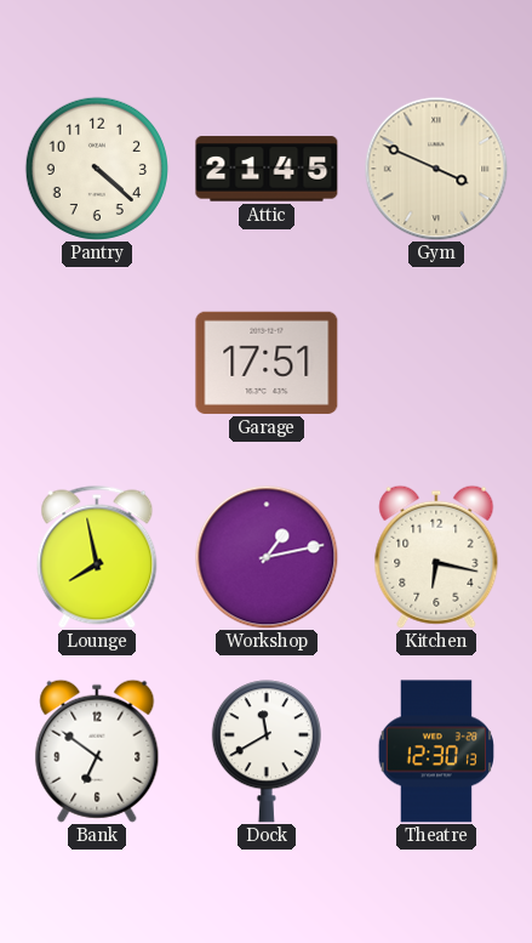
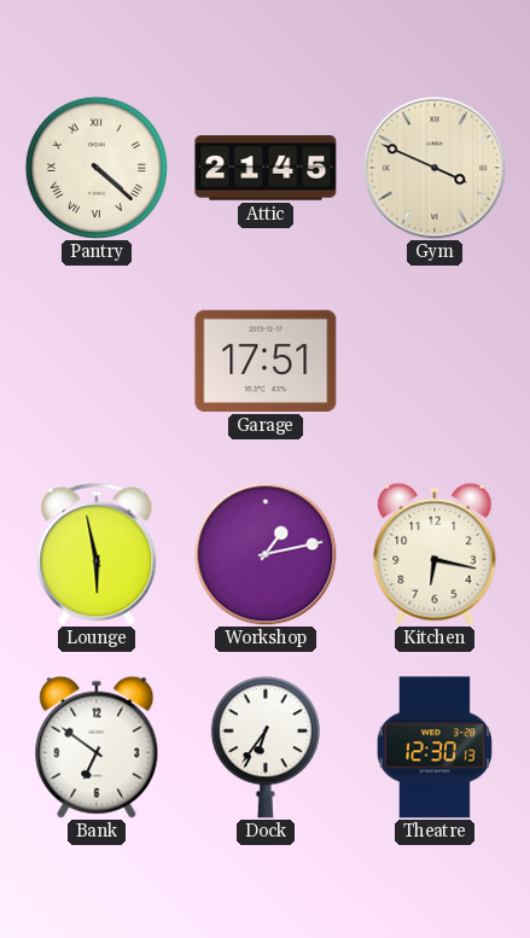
Pantry numerals: Arabic -> Roman (97, 168)
Lounge: 7:58 -> 5:58 (97, 554)
Dock: 11:40 -> 6:36 (266, 747)
